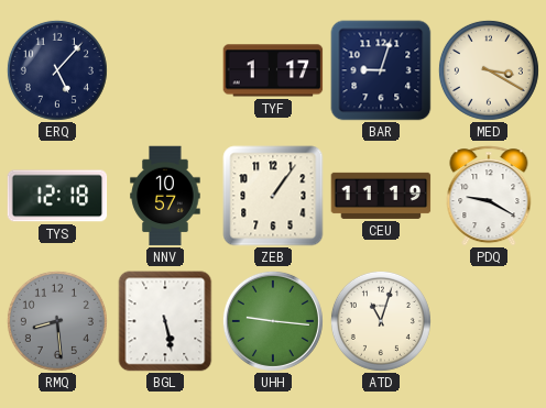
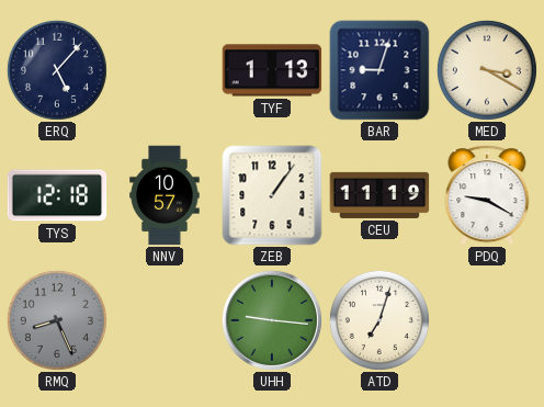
TYF: 1:17 -> 1:13 (272, 70)
RMQ: 8:29 -> 8:26 (57, 320)
BGL: 5:28 -> none (165, 321)
ATD: 11:03 -> 7:03 (379, 320)
